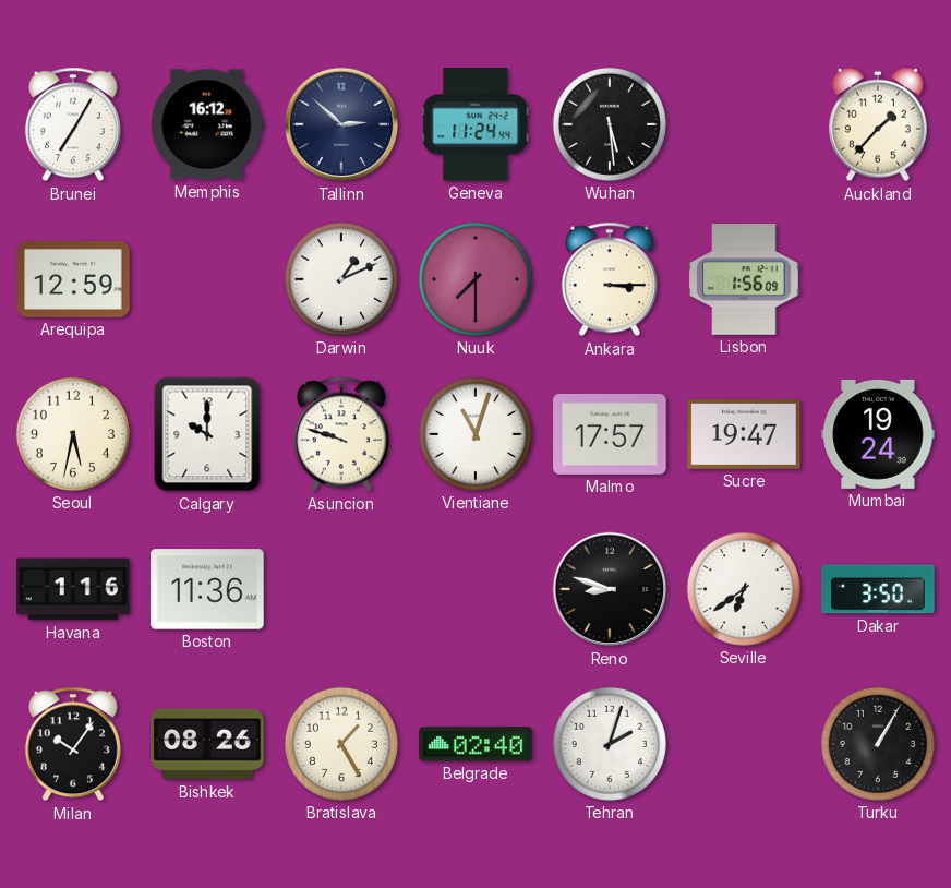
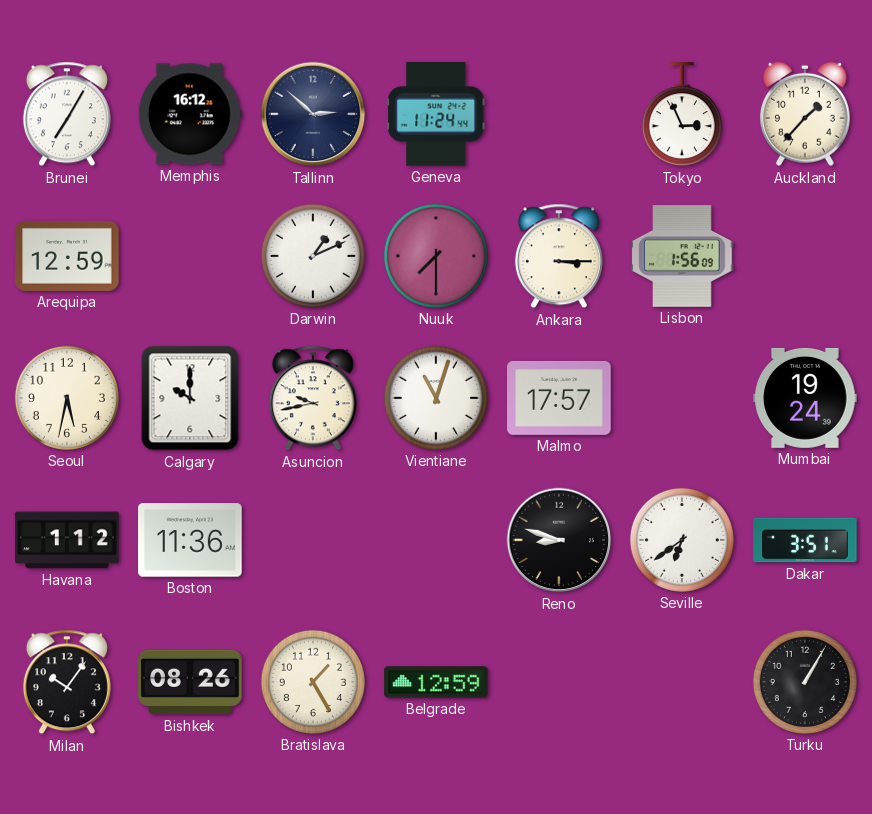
Wuhan: 5:29 -> none (610, 124)
Tokyo: none -> 2:56 (682, 115)
Asuncion: 9:48 -> 9:43 (313, 398)
Sucre: 19:47 -> none (744, 435)
Havana: 1:16 -> 1:12 (67, 540)
Dakar: 3:50 -> 3:51 (805, 540)
Belgrade: 02:40 -> 12:59 (436, 682)
Tehran: 2:03 -> none (610, 744)
